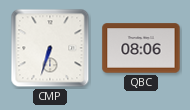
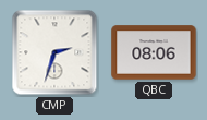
CMP: 6:33 -> 2:33 (54, 52)
